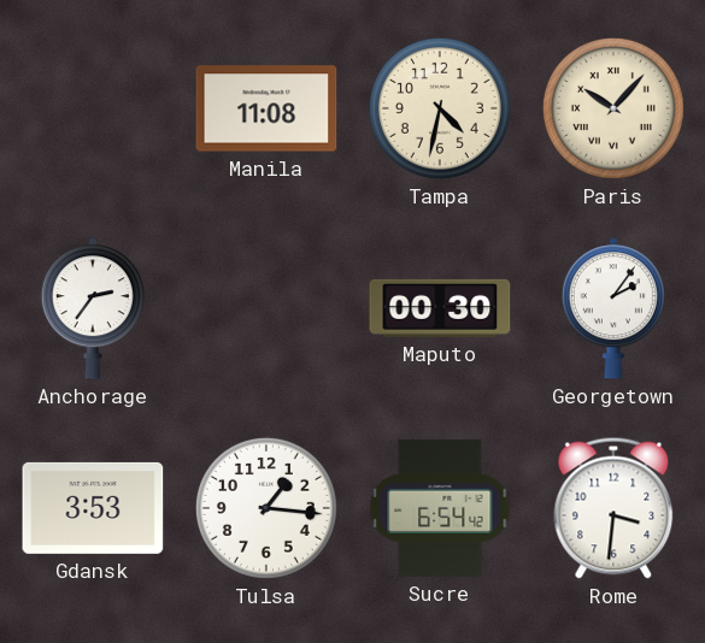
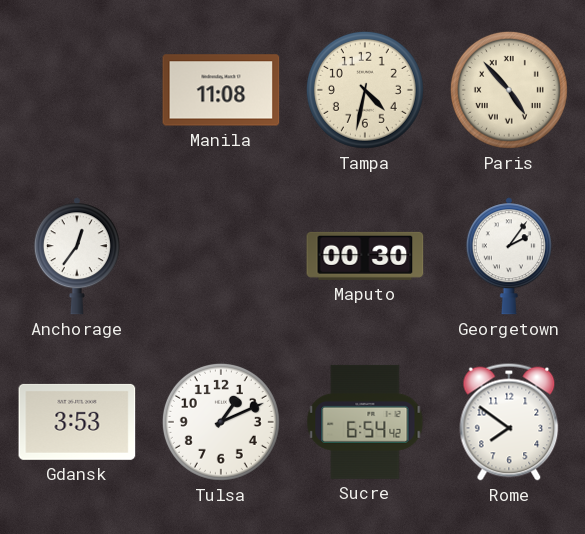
Paris: 10:07 -> 4:53 (509, 90)
Anchorage: 2:36 -> 12:36 (77, 256)
Tulsa: 1:16 -> 1:11 (221, 422)
Rome: 3:31 -> 7:51 (509, 422)
